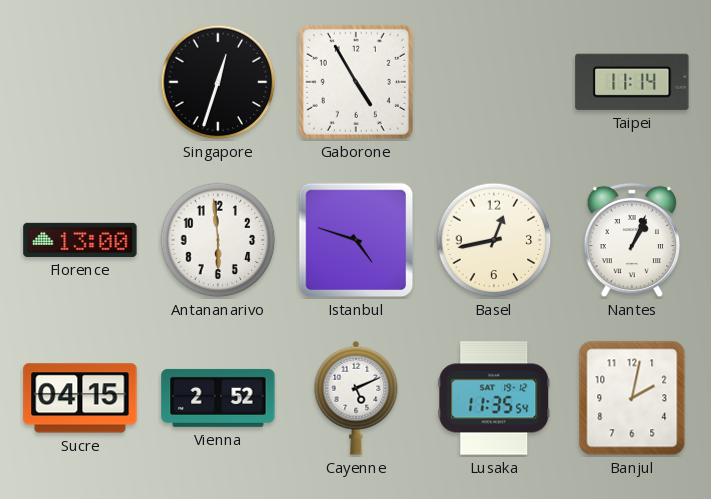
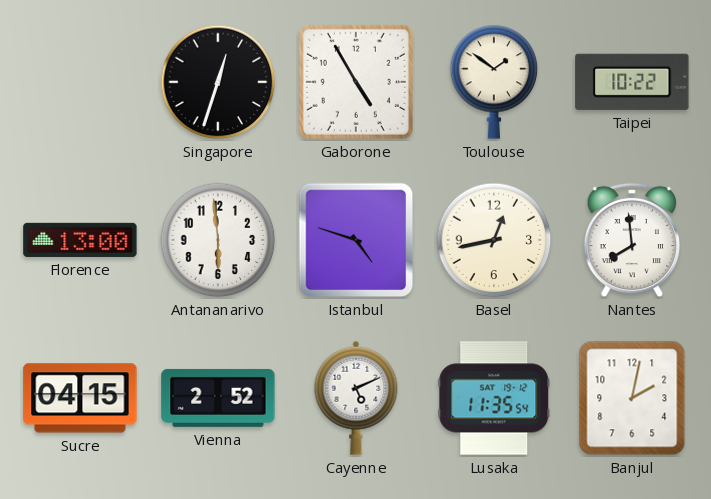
Toulouse: none -> 1:51 (494, 82)
Taipei: 11:14 -> 10:22 (632, 82)
Nantes: 1:04 -> 7:59 (632, 240)
